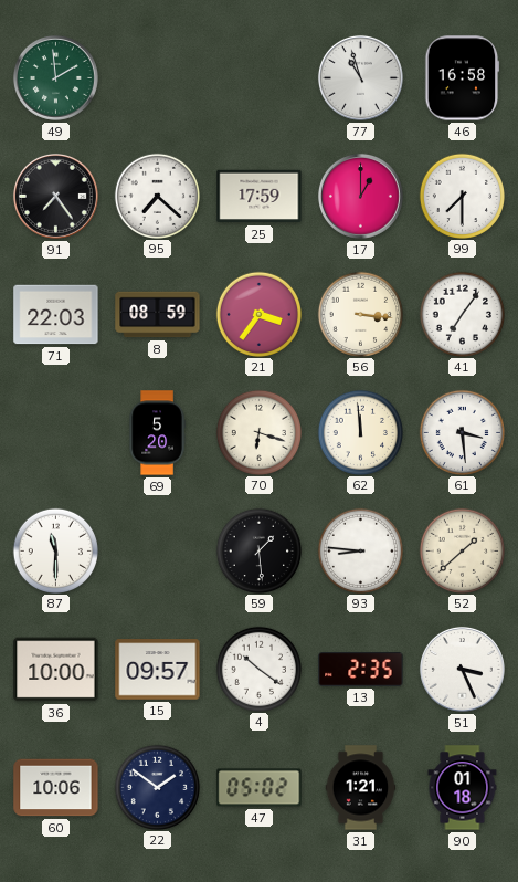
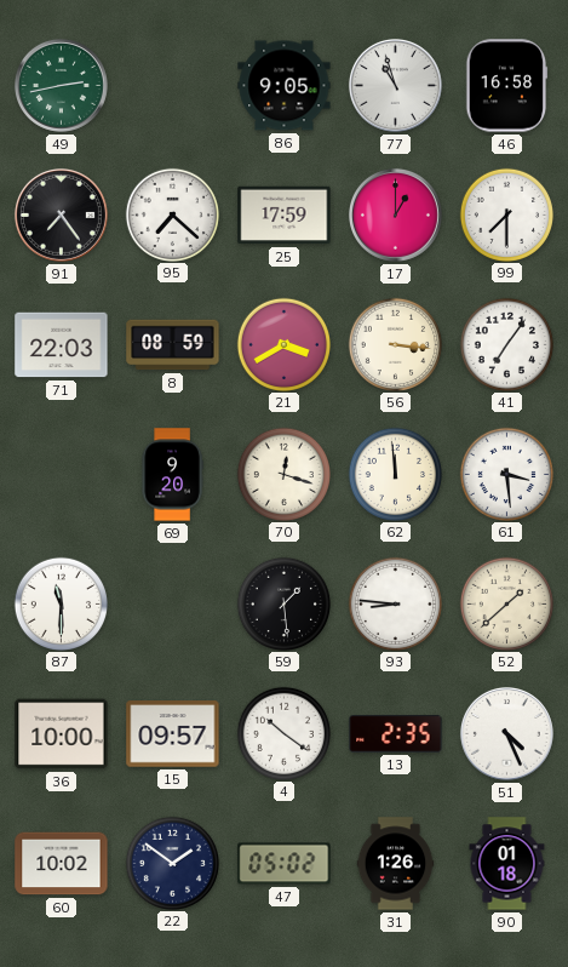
49: 1:59 -> 2:43 (61, 85)
86: none -> 9:05 (285, 86)
21: 3:36 -> 3:40 (283, 344)
69: 5:20 -> 9:20 (172, 475)
70: 6:18 -> 12:18 (283, 474)
51: 3:26 -> 4:26 (506, 733)
60: 10:06 -> 10:02 (62, 864)
31: 1:21 -> 1:26 (396, 864)
